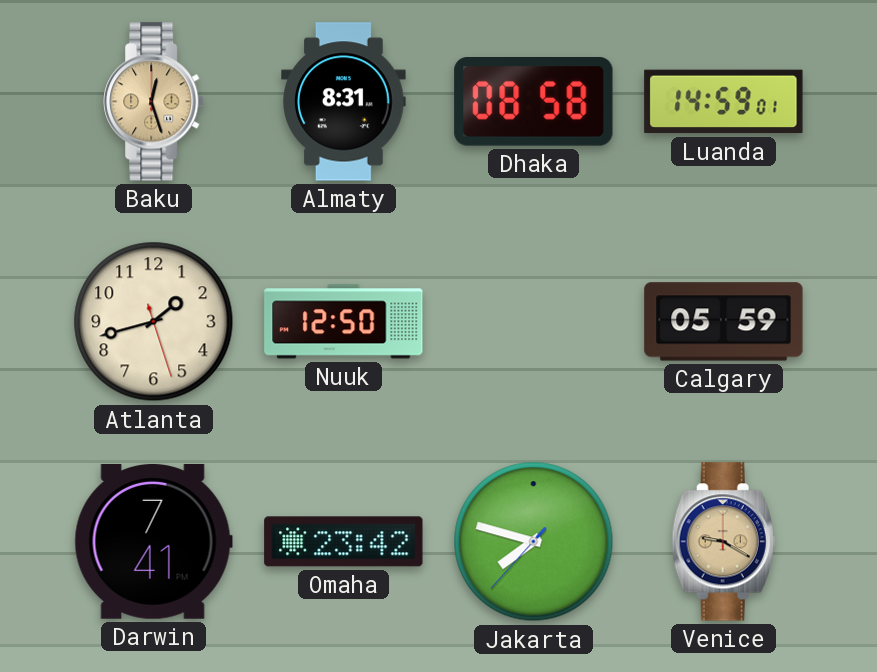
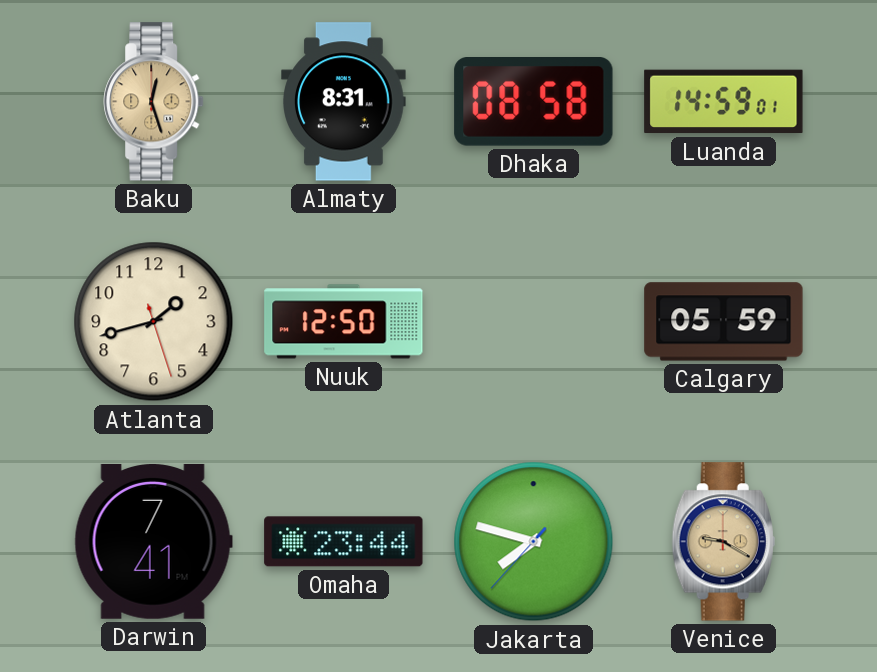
Omaha: 23:42 -> 23:44 (344, 542)
